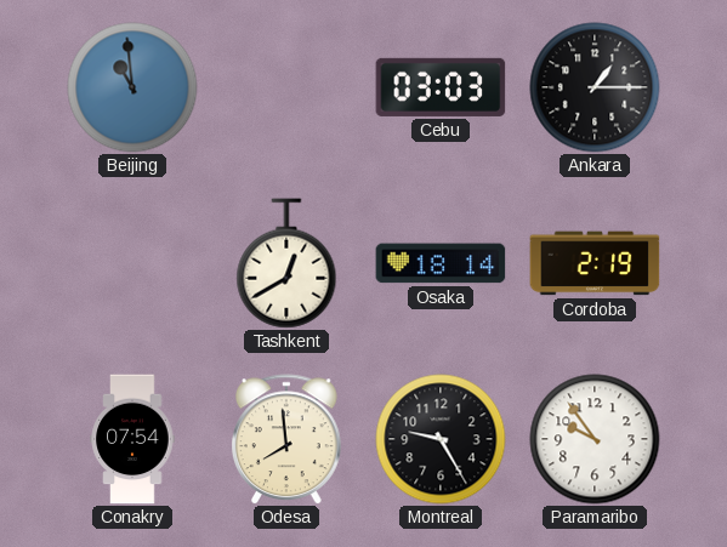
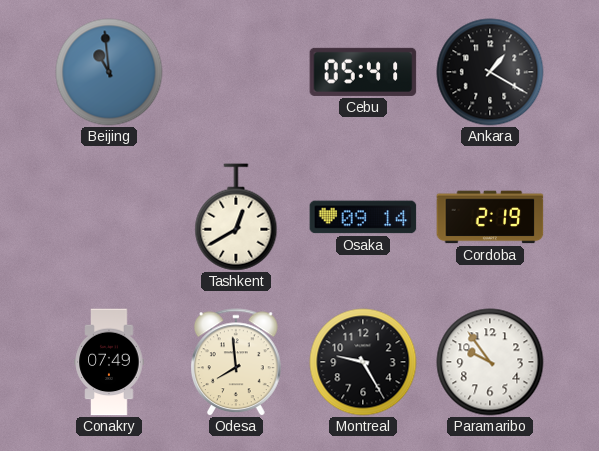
Cebu: 03:03 -> 05:41 (363, 72)
Ankara: 1:15 -> 1:20 (490, 72)
Osaka: 18:14 -> 09:14 (363, 217)
Conakry: 07:54 -> 07:49 (109, 362)
